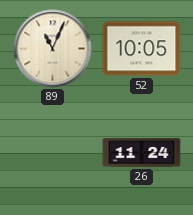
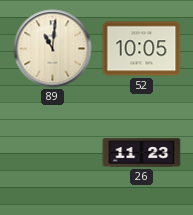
89: 11:04 -> 11:01 (53, 49)
26: 11:24 -> 11:23 (142, 153)
